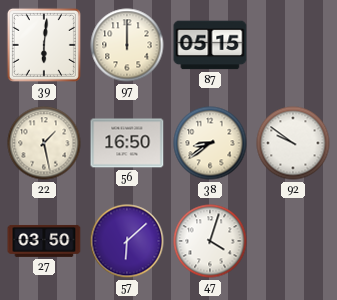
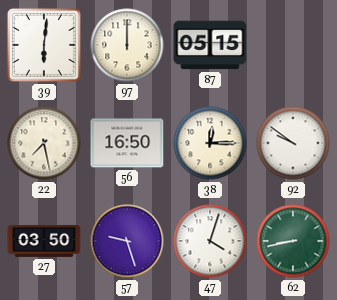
22: 1:28 -> 7:28 (44, 143)
38: 8:39 -> 12:15 (210, 143)
57: 6:08 -> 9:27 (127, 241)
62: none -> 8:43 (293, 241)
